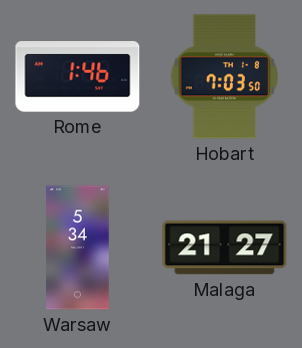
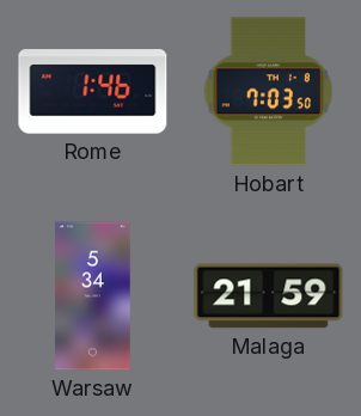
Malaga: 21:27 -> 21:59 (269, 296)
